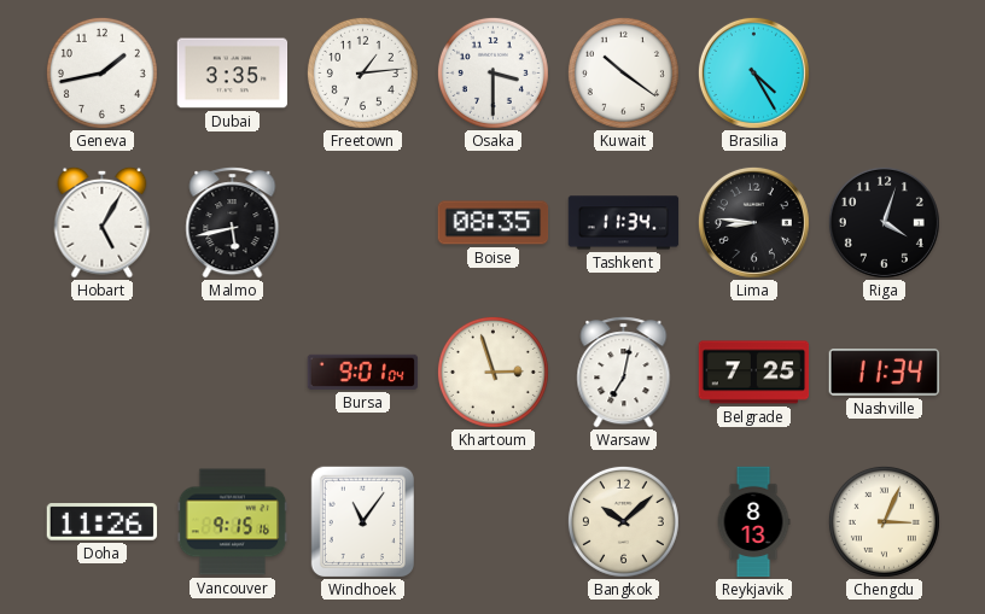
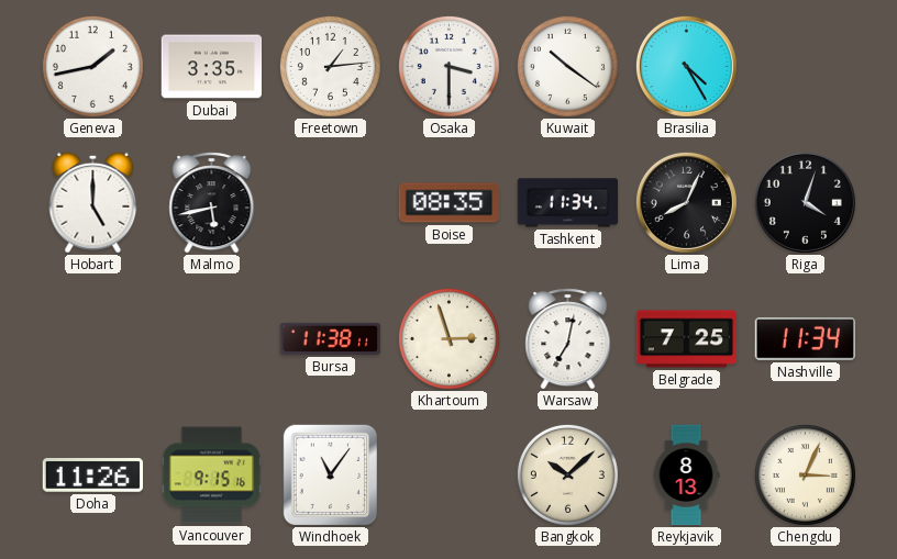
Hobart: 5:05 -> 5:00 (93, 202)
Lima: 8:46 -> 8:04 (686, 202)
Bursa: 9:01 -> 11:38 (331, 338)
